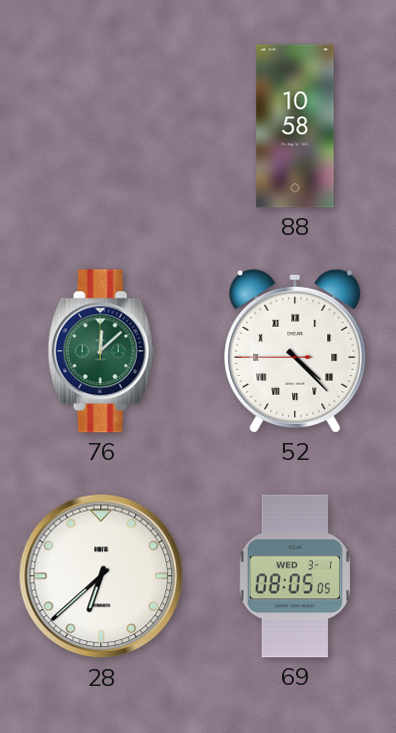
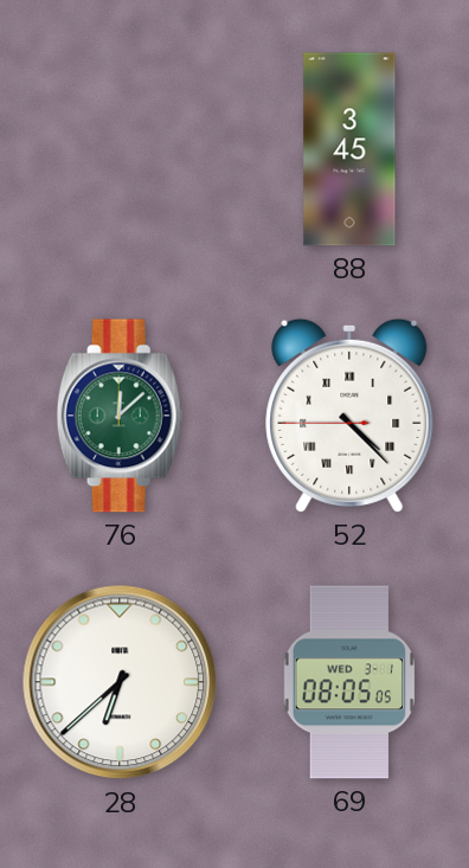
88: 10:58 -> 3:45 (349, 149)
